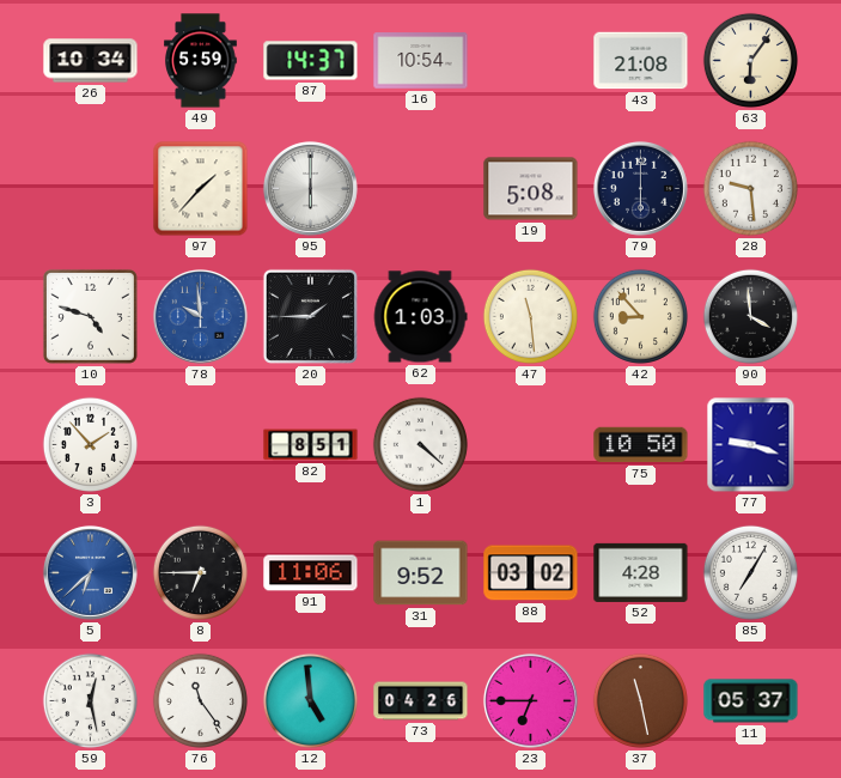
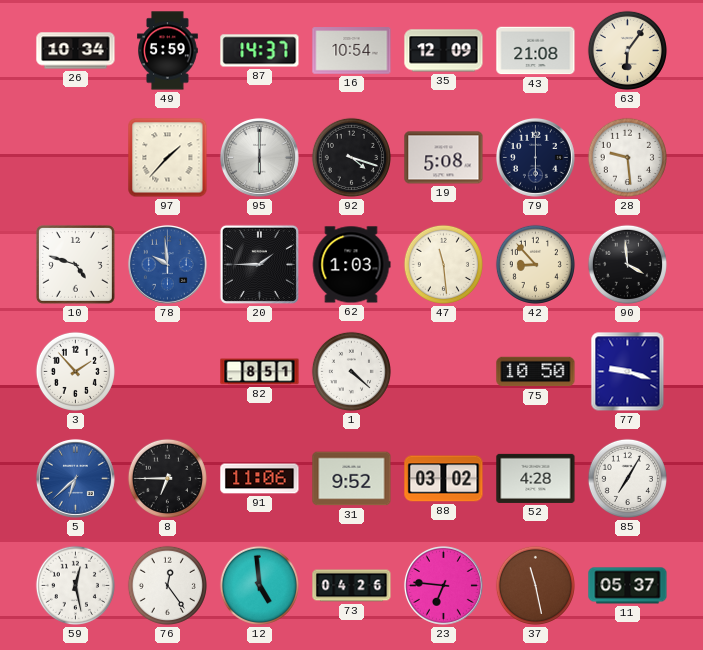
35: none -> 12:09 (444, 51)
92: none -> 4:18 (351, 157)
76: 11:24 -> 12:24 (167, 585)
23: 6:45 -> 6:46 (443, 585)
